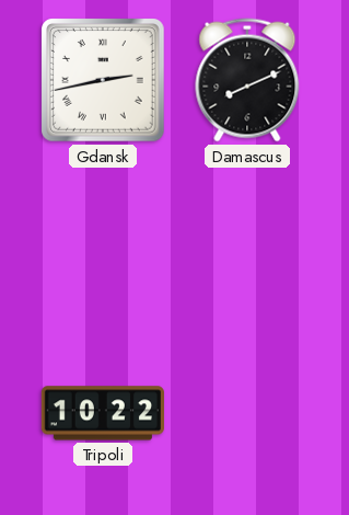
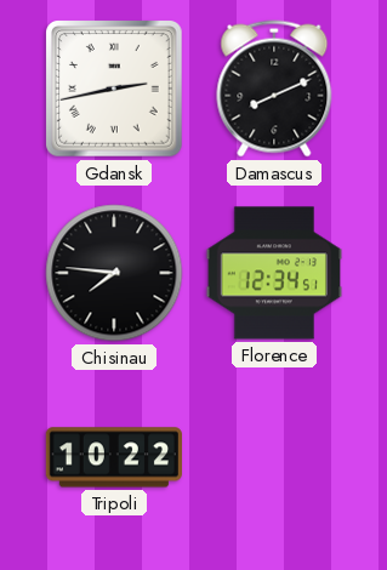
Chisinau: none -> 7:46 (114, 273)
Florence: none -> 12:34 (273, 273)
